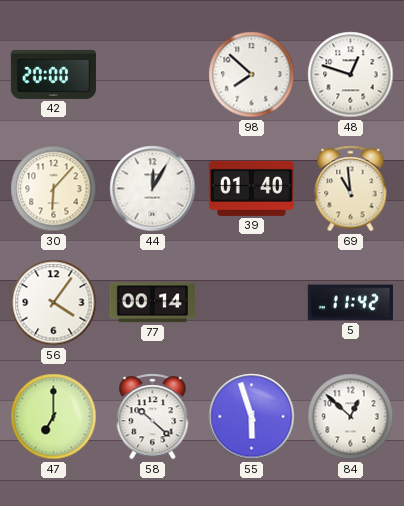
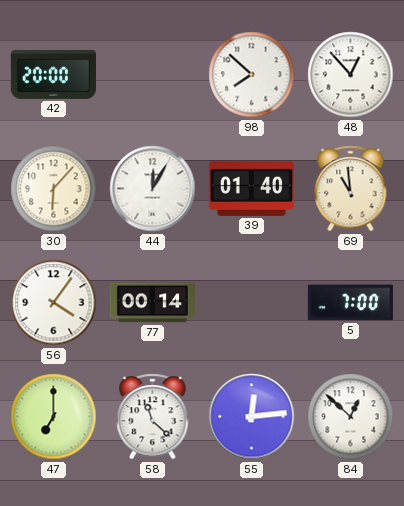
48: 12:48 -> 12:53 (351, 75)
5: 11:42 -> 7:00 (350, 303)
58: 10:22 -> 11:22 (153, 417)
55: 5:57 -> 12:14 (252, 417)
